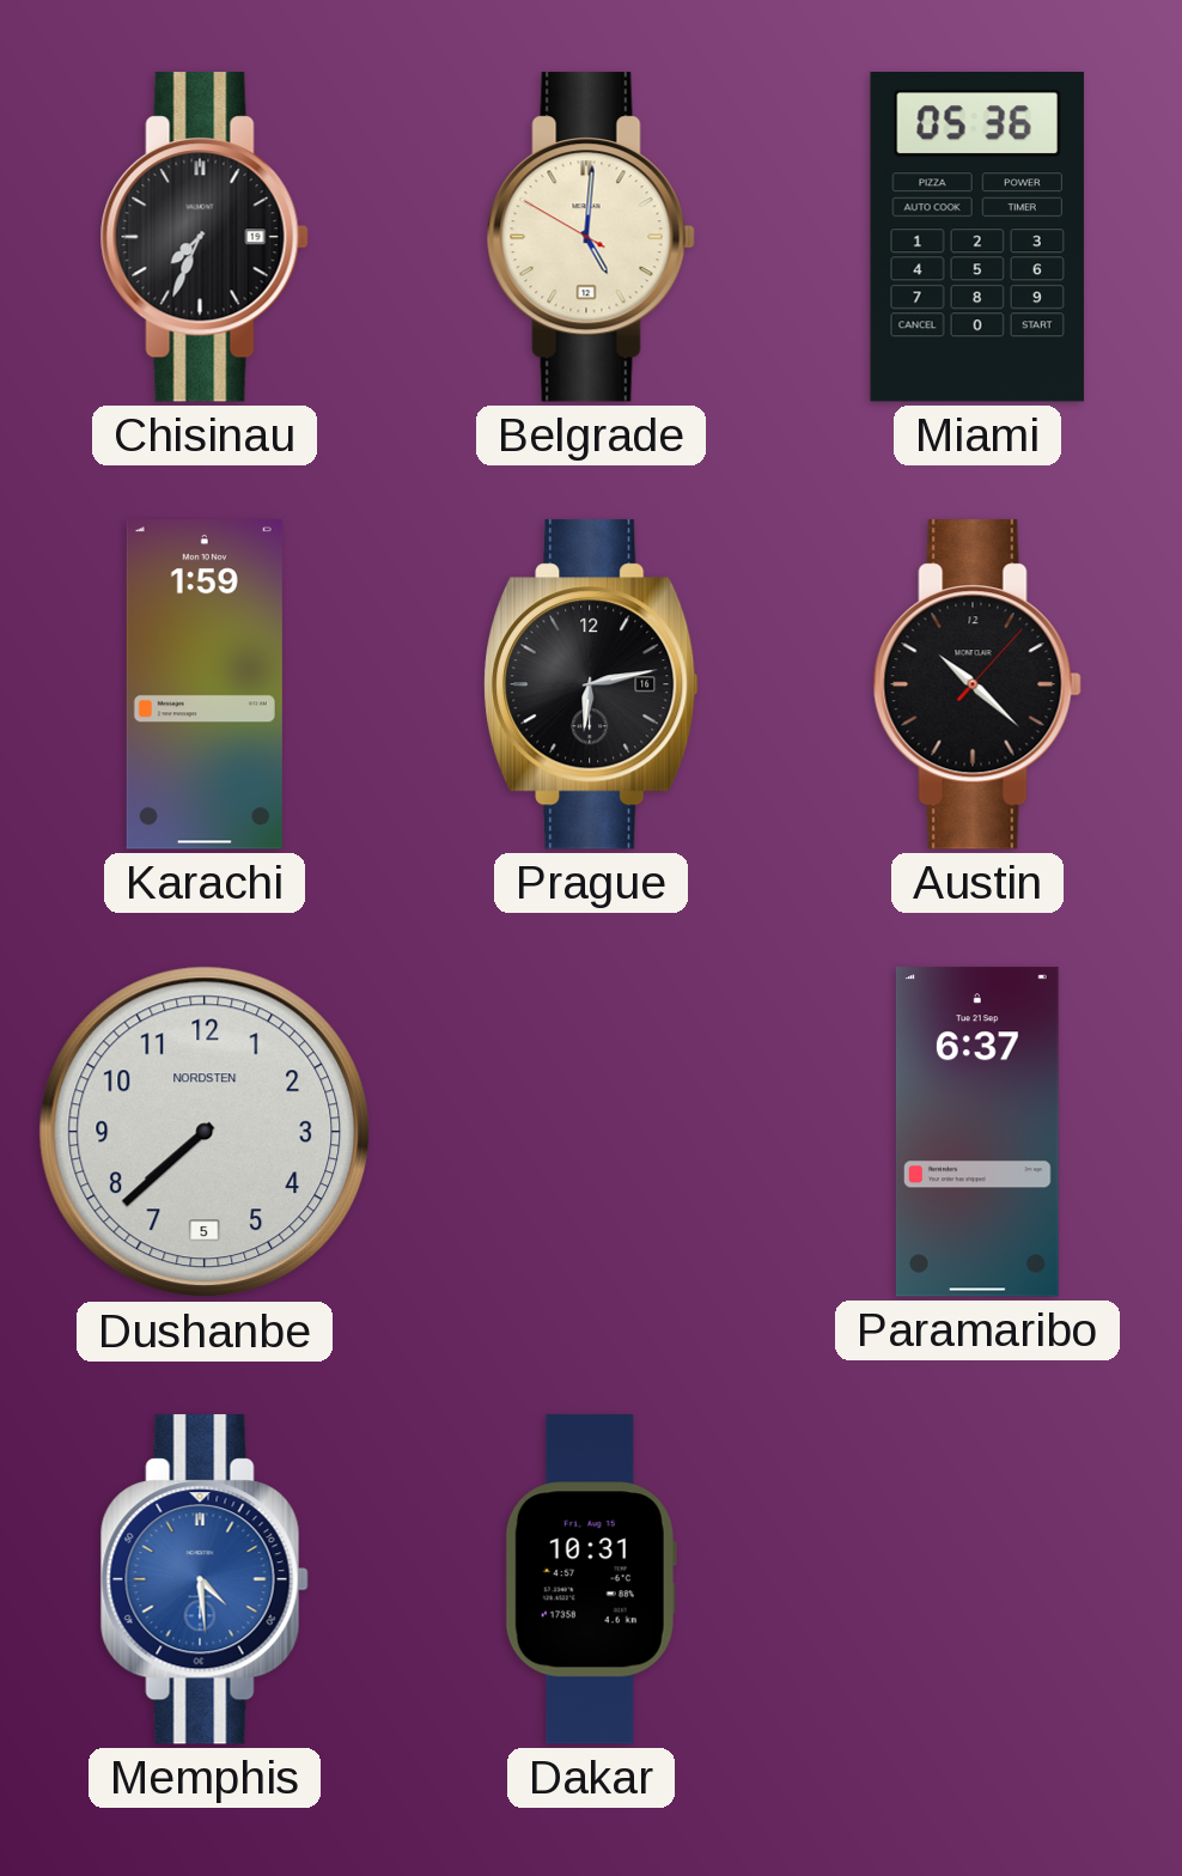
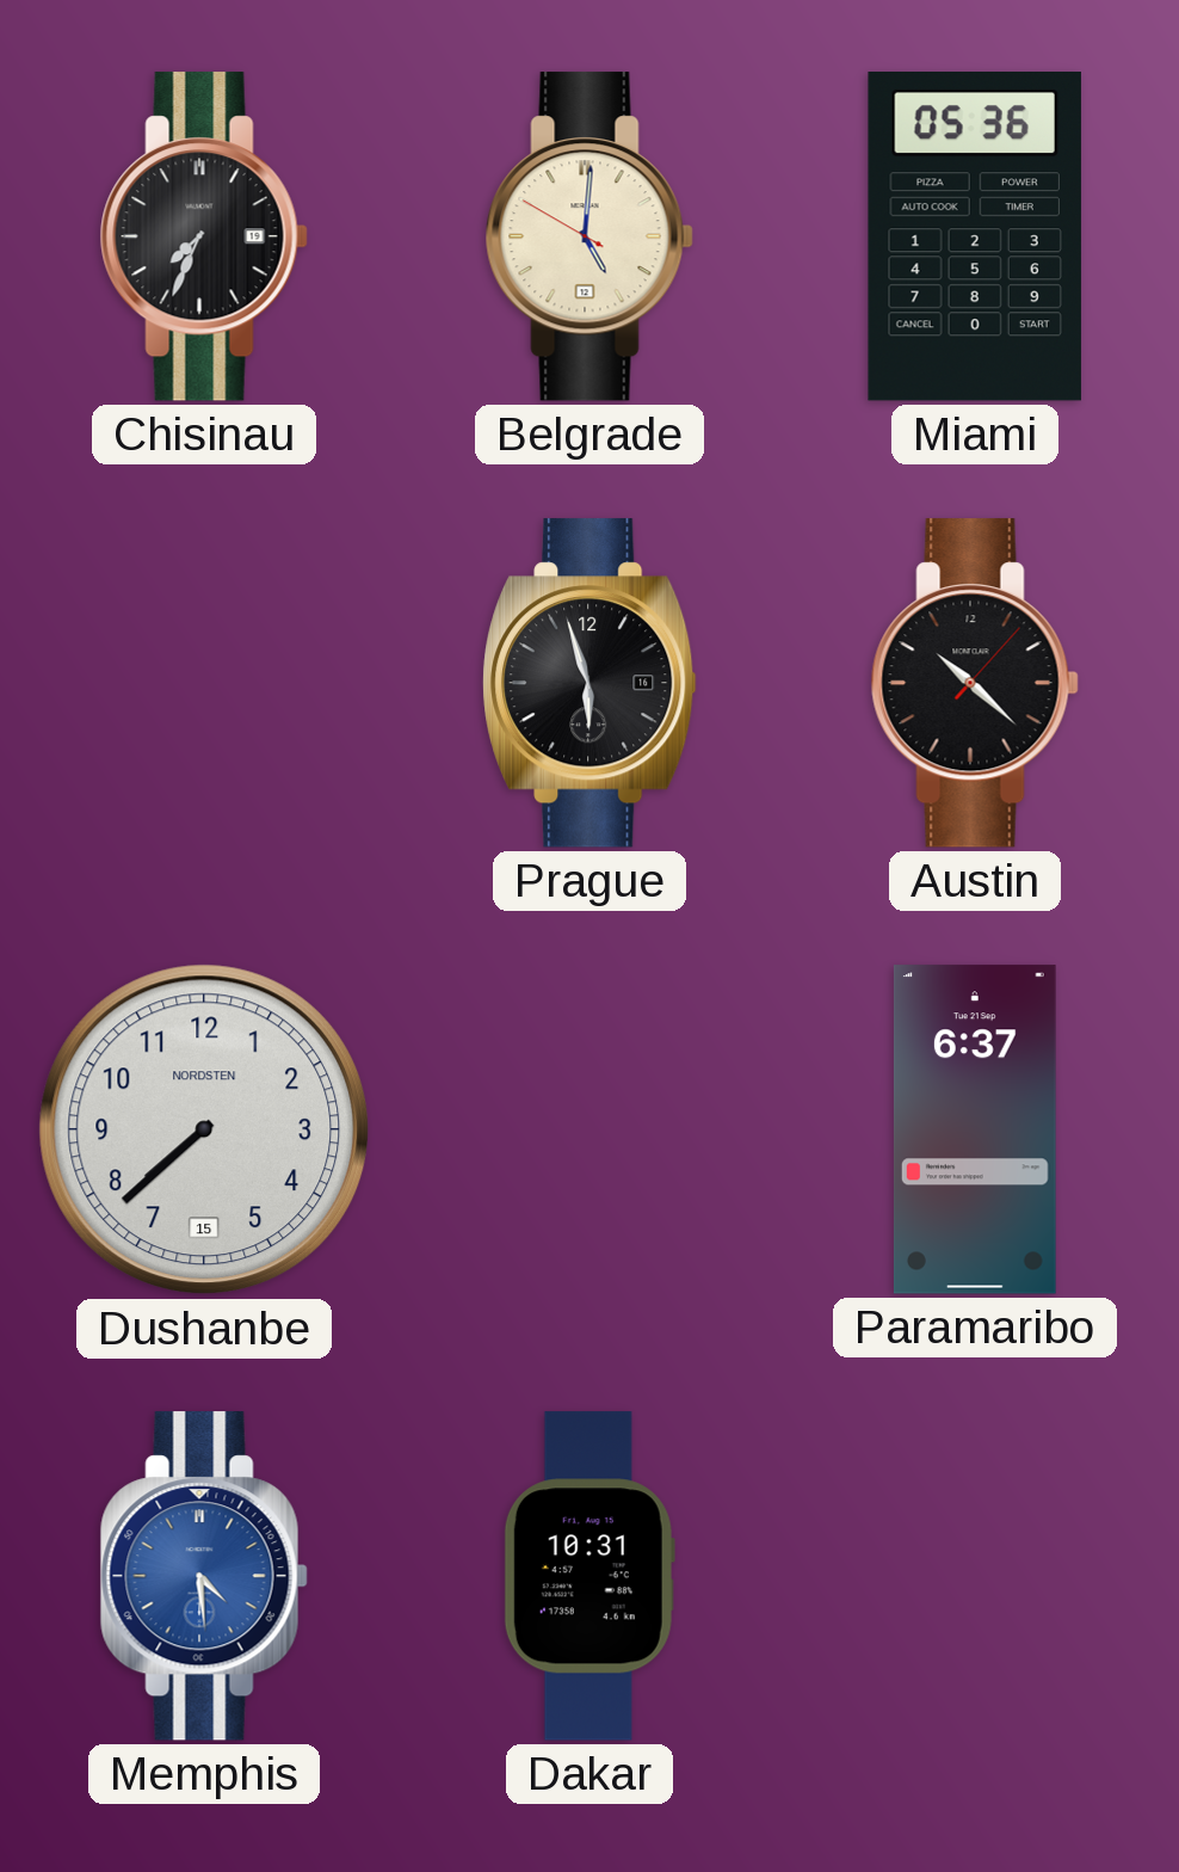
Karachi: 1:59 -> none (205, 684)
Prague: 6:13 -> 5:57 (589, 683)
Dushanbe date: 5 -> 15 (204, 1129)
